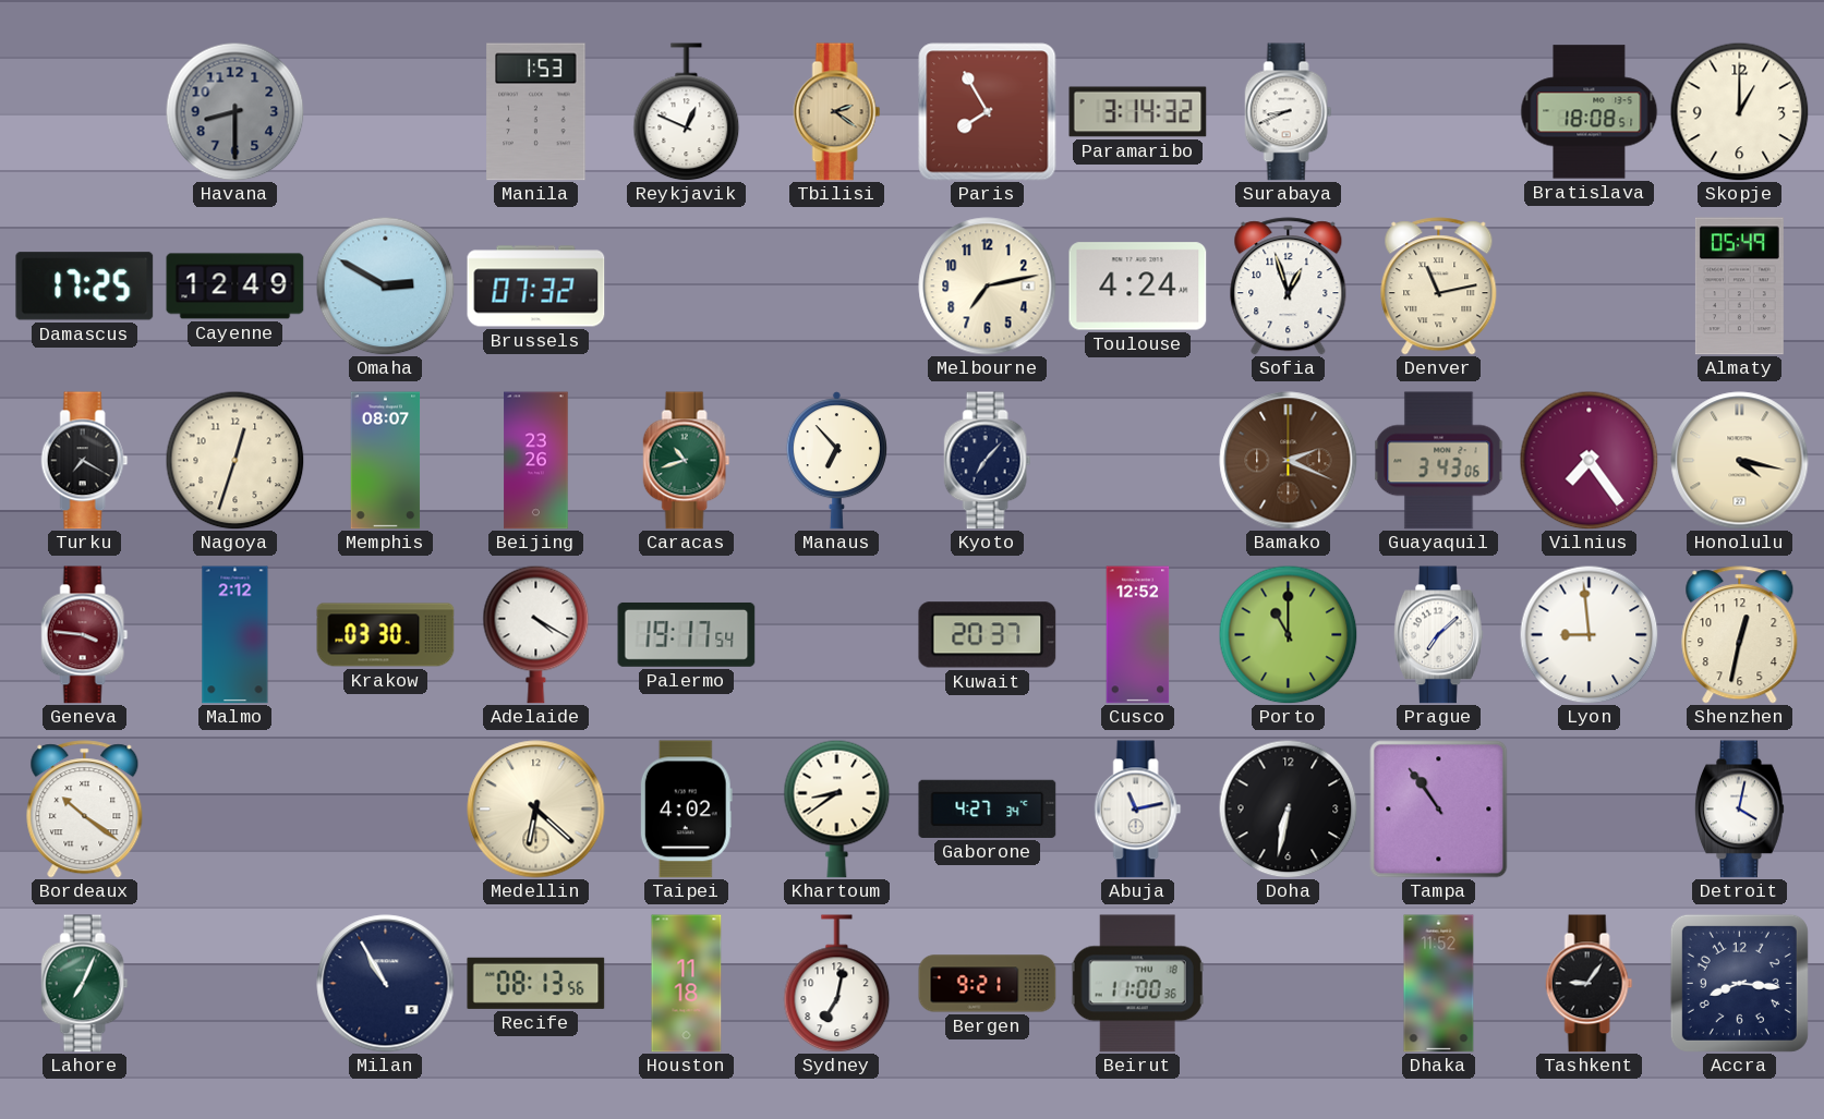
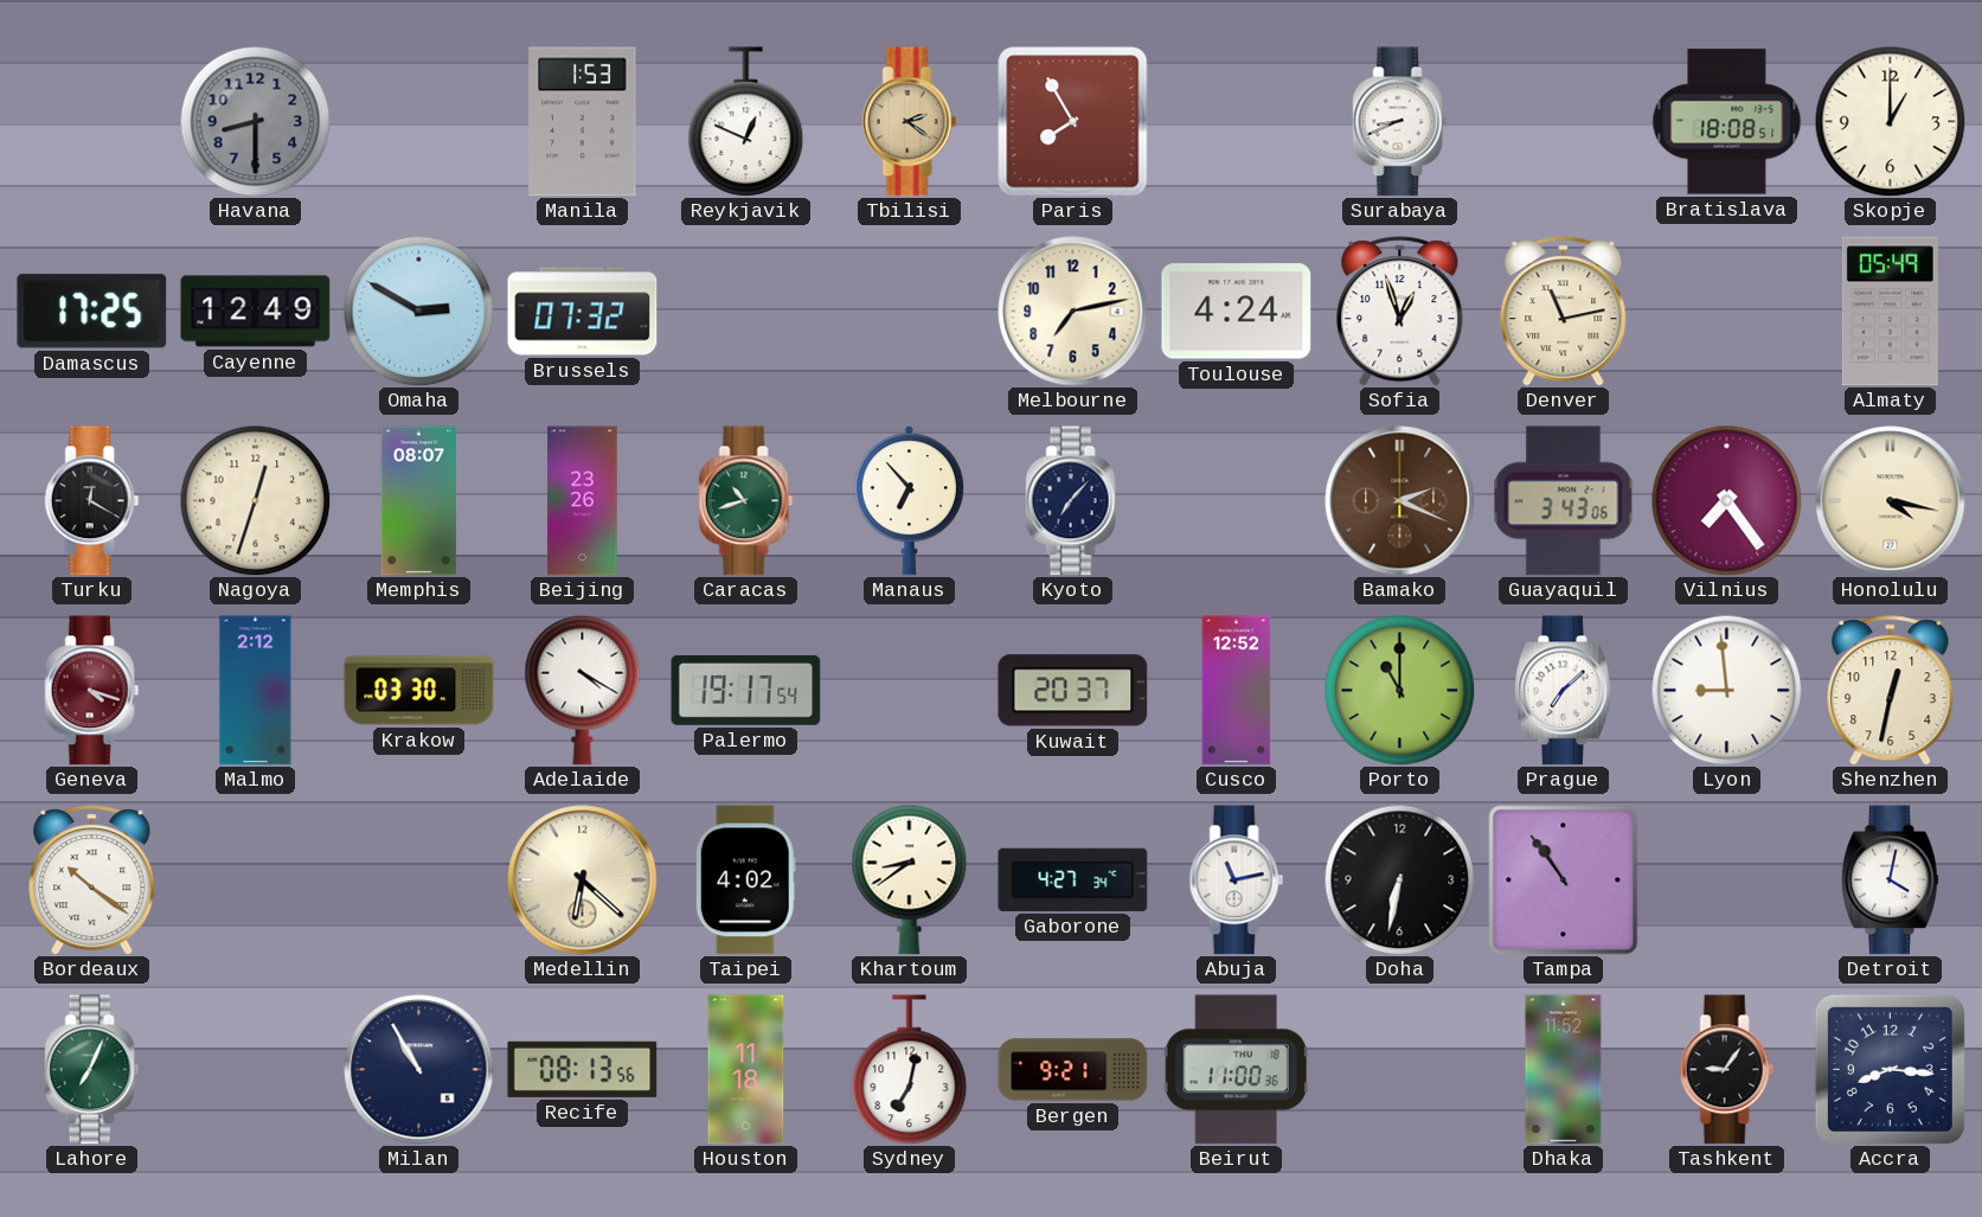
Paramaribo: 3:14 -> none (1138, 112)
Turku: 7:20 -> 12:20 (92, 501)
Geneva: 3:46 -> 4:18 (92, 691)
